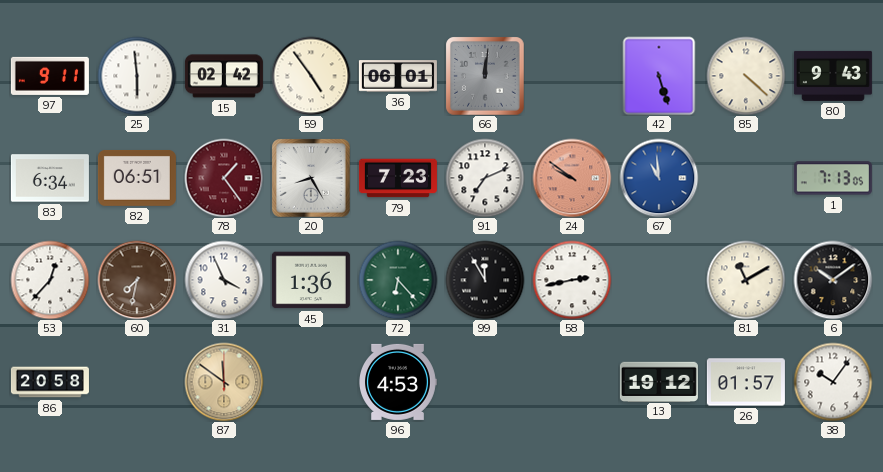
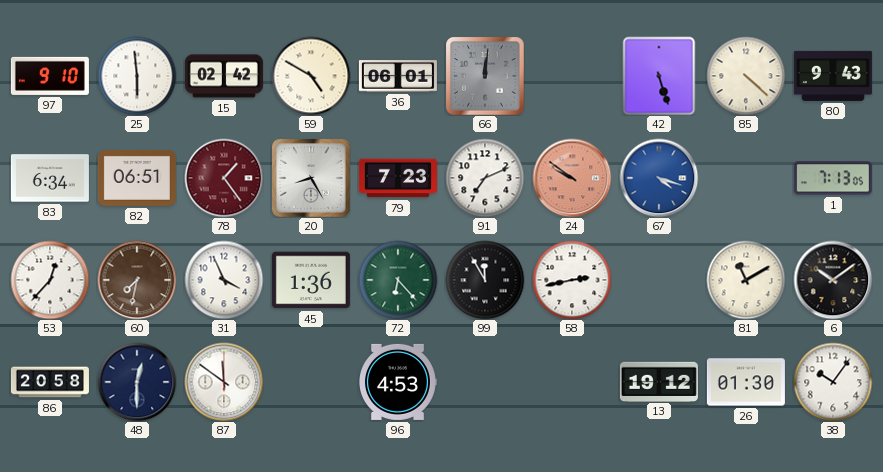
97: 9:11 -> 9:10 (50, 76)
59: 4:54 -> 4:50 (311, 76)
67: 10:59 -> 4:18 (659, 178)
48: none -> 12:30 (137, 382)
87 dial: champagne -> white (224, 382)
26: 01:57 -> 01:30 (746, 382)
